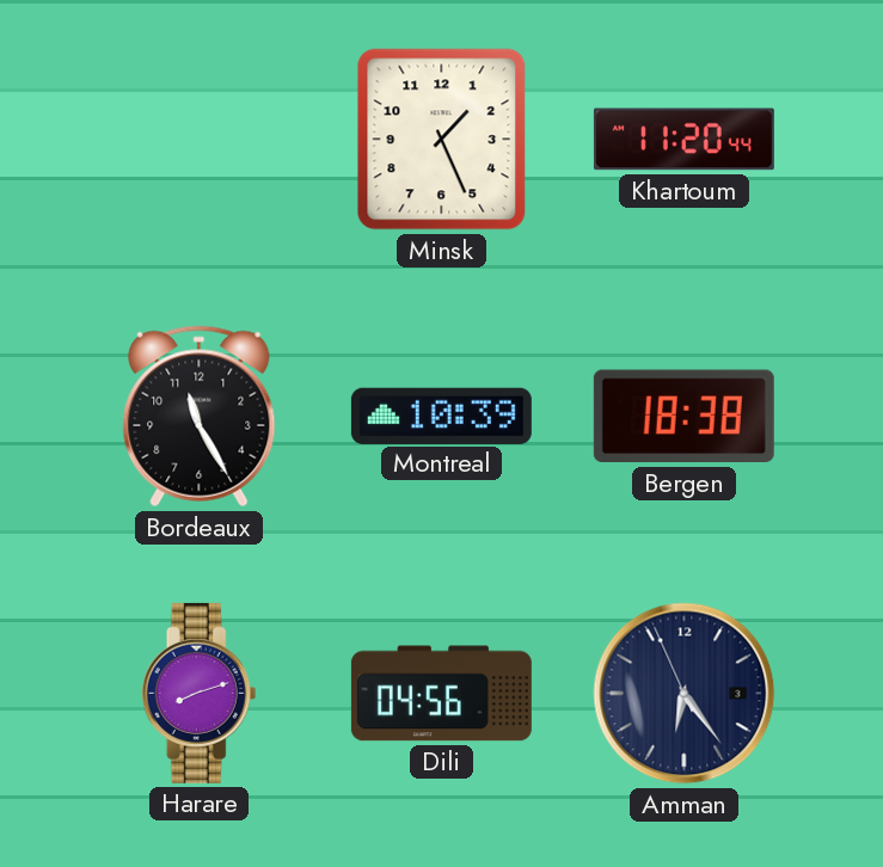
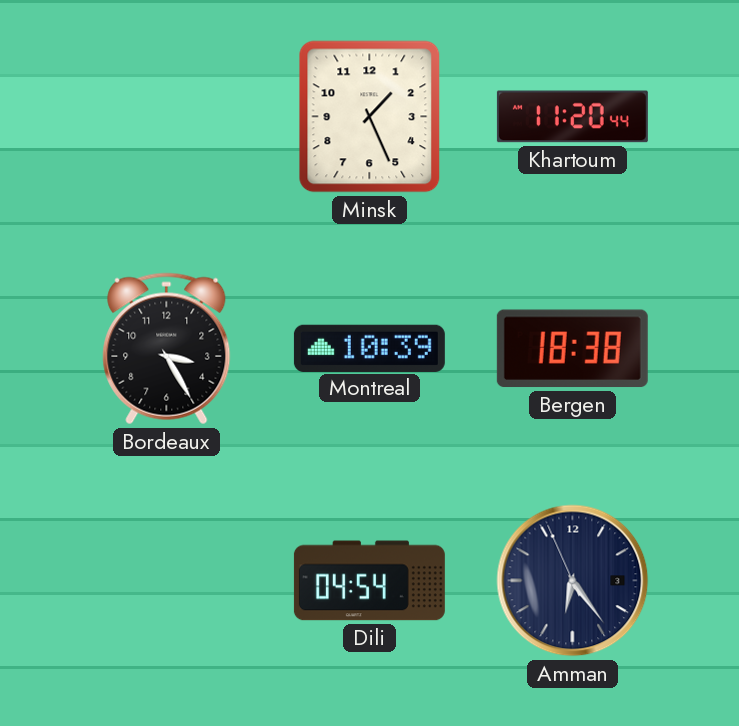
Bordeaux: 11:25 -> 3:25 (167, 349)
Harare: 8:12 -> none (200, 693)
Dili: 04:56 -> 04:54 (369, 581)
